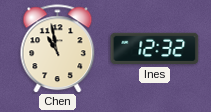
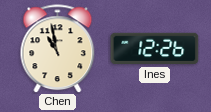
Ines: 12:32 -> 12:26 (155, 49)
